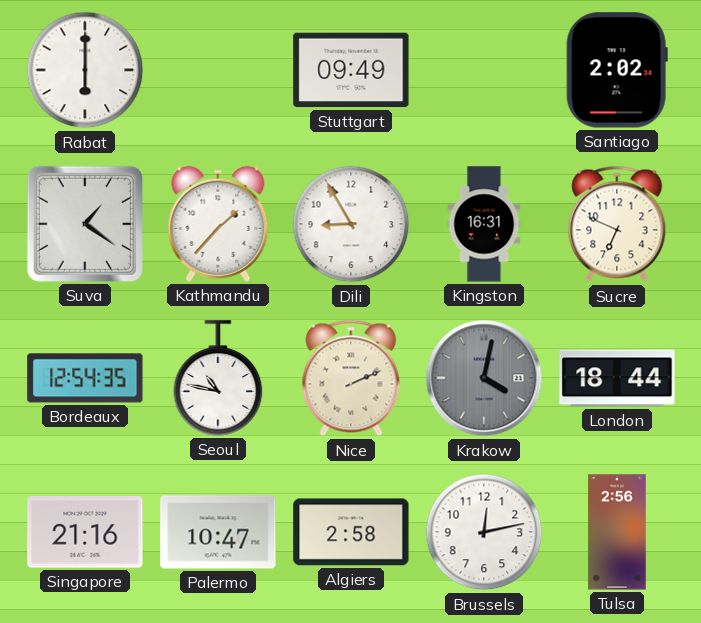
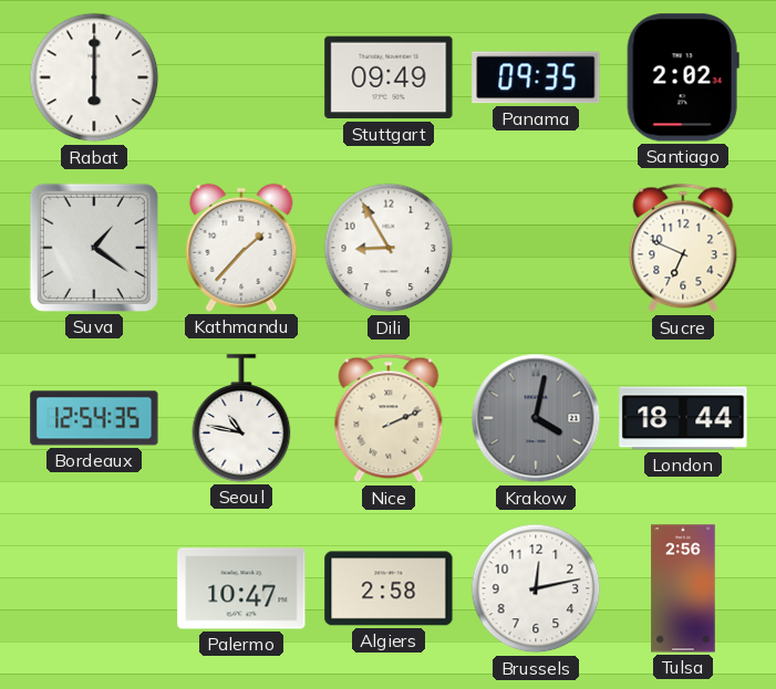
Panama: none -> 09:35 (536, 77)
Kingston: 16:31 -> none (484, 224)
Singapore: 21:16 -> none (85, 532)
